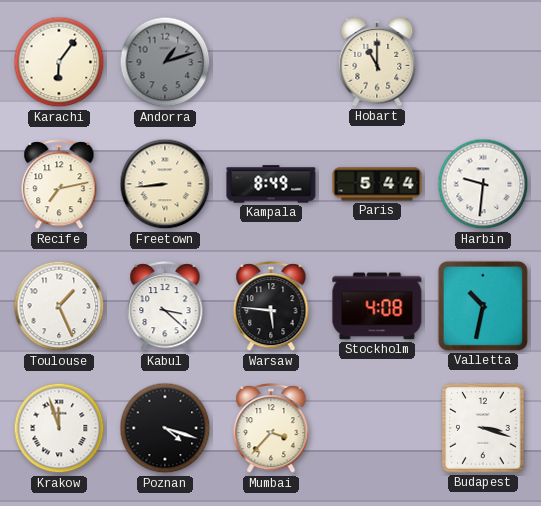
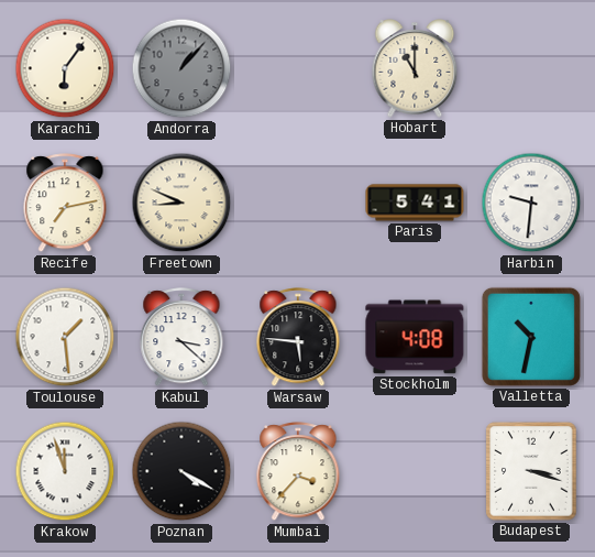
Andorra: 1:12 -> 1:07 (181, 68)
Freetown: 8:44 -> 8:49 (181, 203)
Kampala: 8:49 -> none (271, 184)
Paris: 5:44 -> 5:41 (415, 203)
Toulouse: 1:26 -> 1:29 (65, 337)
Poznan: 4:18 -> 4:20 (181, 471)
